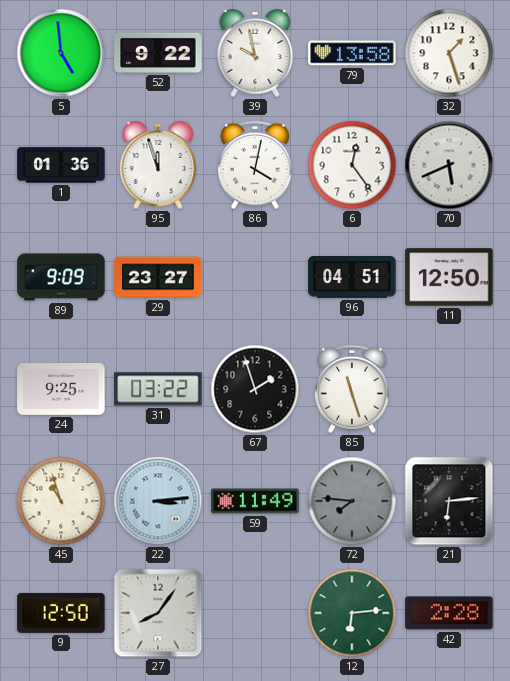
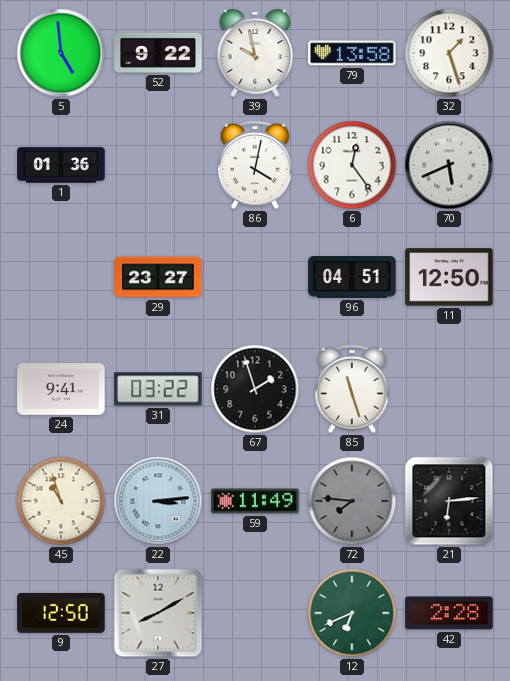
95: 11:57 -> none (158, 165)
89: 9:09 -> none (61, 277)
24: 9:25 -> 9:41 (61, 390)
27: 8:06 -> 8:10 (158, 613)
12: 6:14 -> 6:41 (352, 613)
